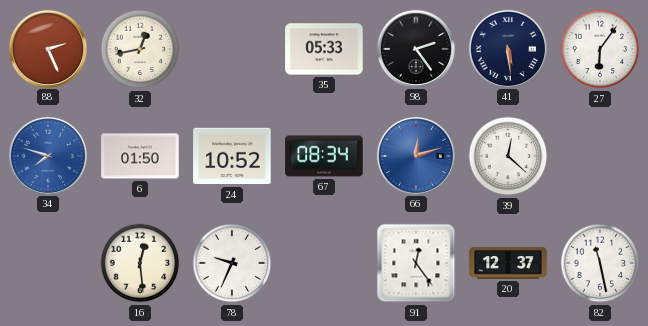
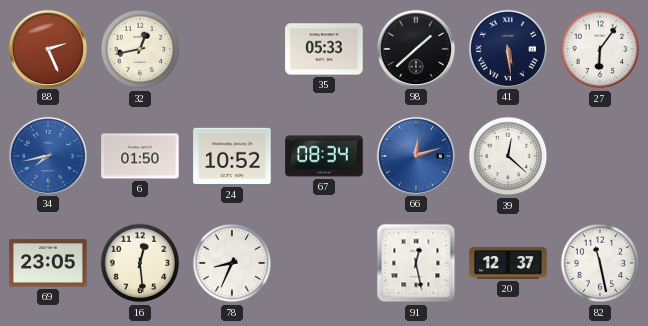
98: 2:24 -> 1:38 (415, 48)
34: 7:48 -> 7:43 (47, 155)
69: none -> 23:05 (48, 263)
78: 9:34 -> 8:34 (232, 263)
91: 12:24 -> 12:28 (416, 263)
